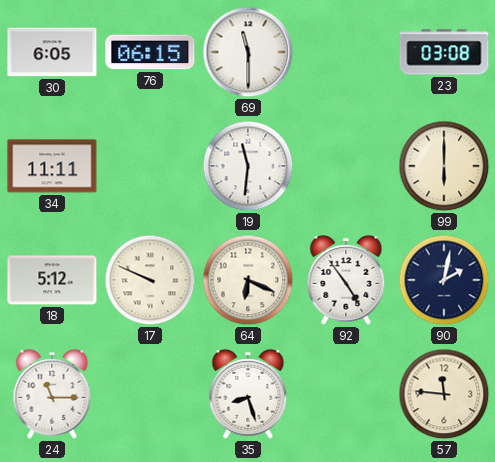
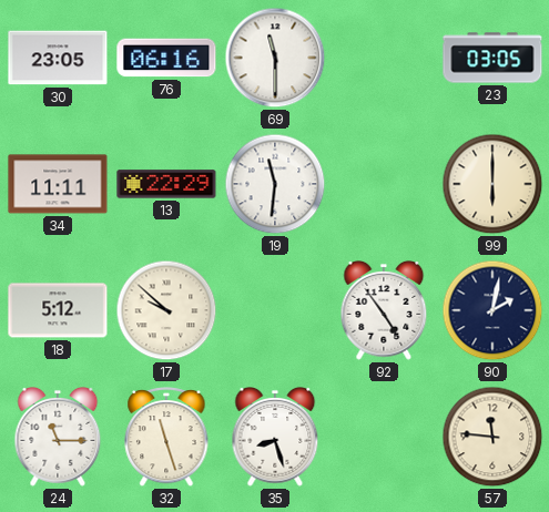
30: 6:05 -> 23:05 (58, 58)
76: 06:15 -> 06:16 (166, 58)
23: 03:08 -> 03:05 (492, 58)
13: none -> 22:29 (166, 184)
17: 9:49 -> 9:52 (166, 310)
64: 6:19 -> none (248, 280)
32: none -> 11:27 (166, 438)
